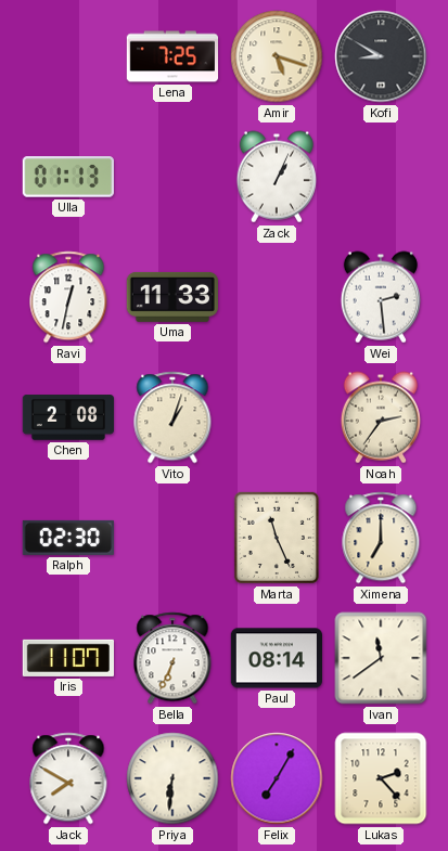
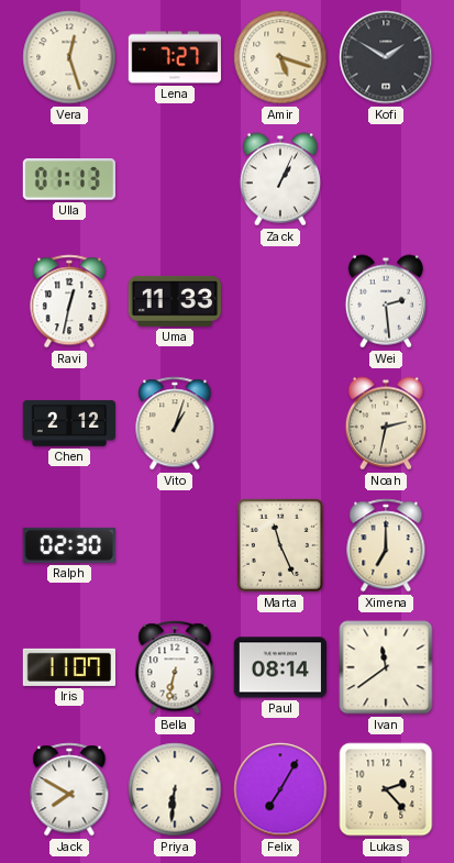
Vera: none -> 12:27 (69, 57)
Lena: 7:25 -> 7:27 (175, 57)
Kofi: 8:50 -> 1:50 (386, 57)
Chen: 2:08 -> 2:12 (68, 423)
Noah: 2:36 -> 2:32 (386, 423)
Bella: 6:34 -> 6:32 (175, 667)
